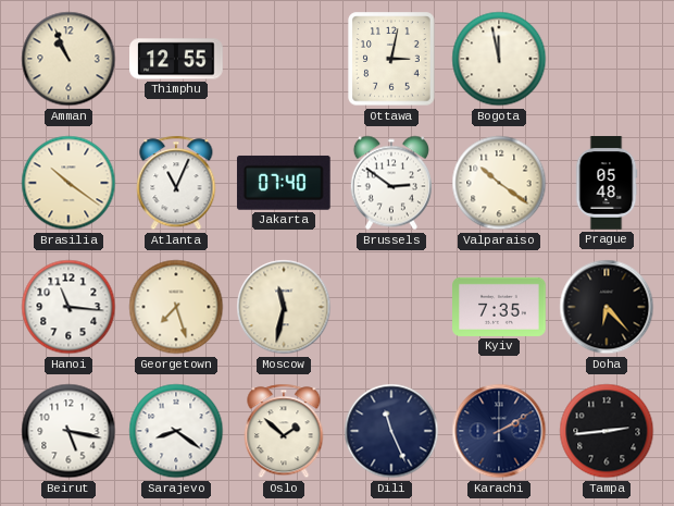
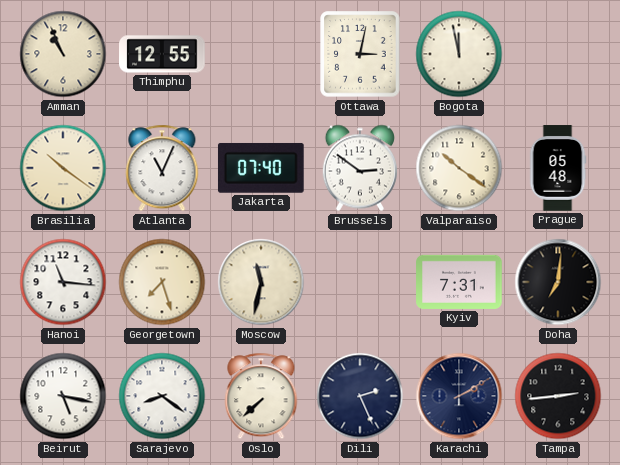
Kyiv: 7:35 -> 7:31 (459, 282)
Doha: 6:23 -> 7:01 (558, 282)
Oslo: 1:52 -> 7:38 (261, 396)
Dili: 11:26 -> 2:26 (360, 396)
